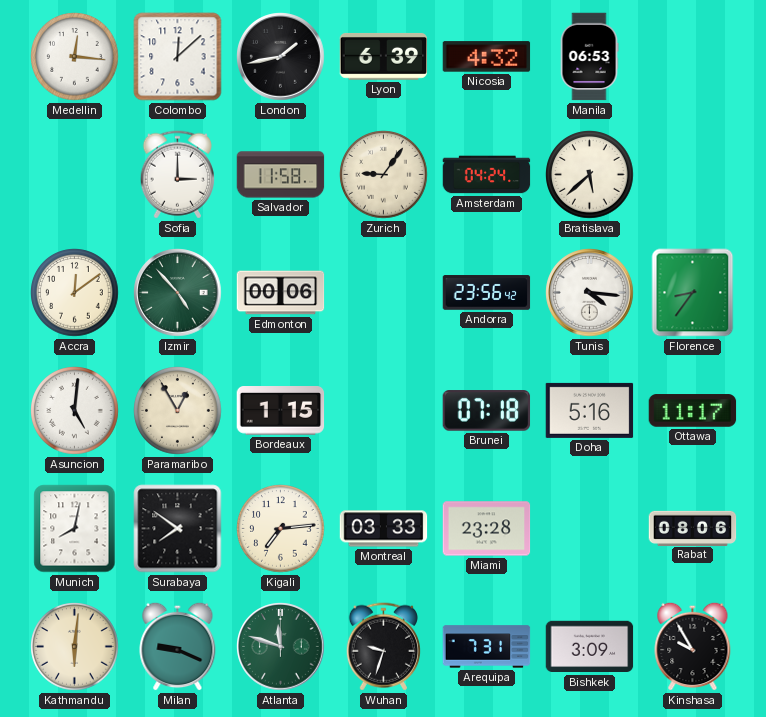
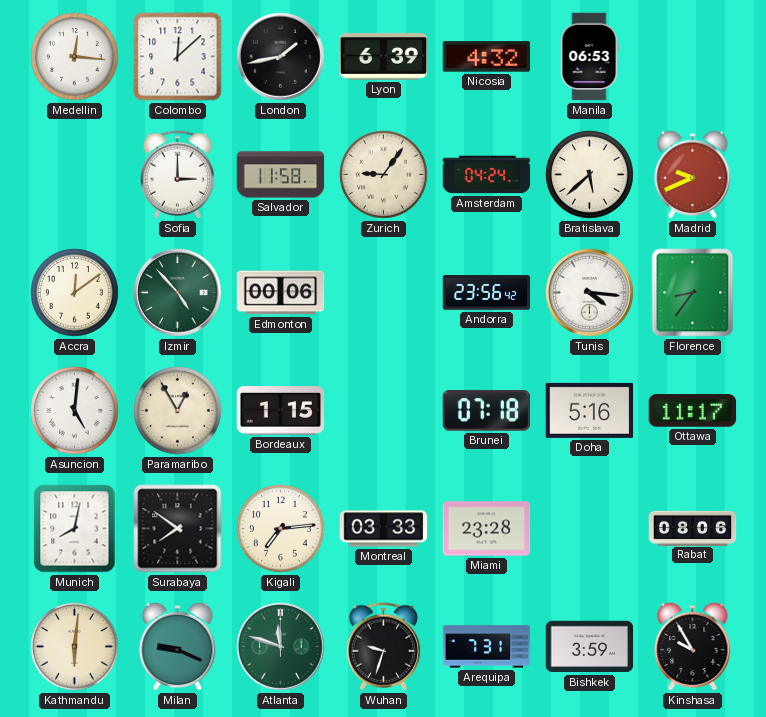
Madrid: none -> 9:41 (693, 174)
Bishkek: 3:09 -> 3:59 (590, 647)
